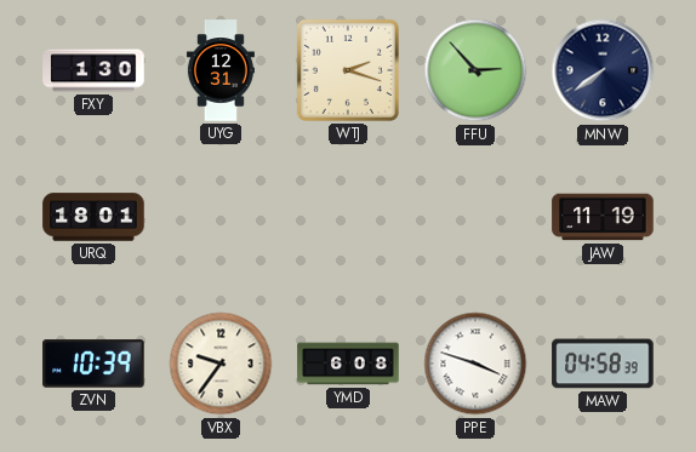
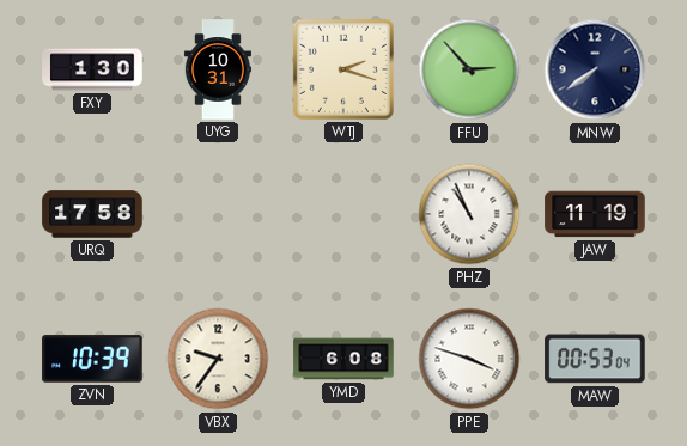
UYG: 12:31 -> 10:31 (218, 69)
URQ: 18:01 -> 17:58 (92, 214)
PHZ: none -> 10:56 (469, 214)
MAW: 04:58 -> 00:53 (595, 359)
